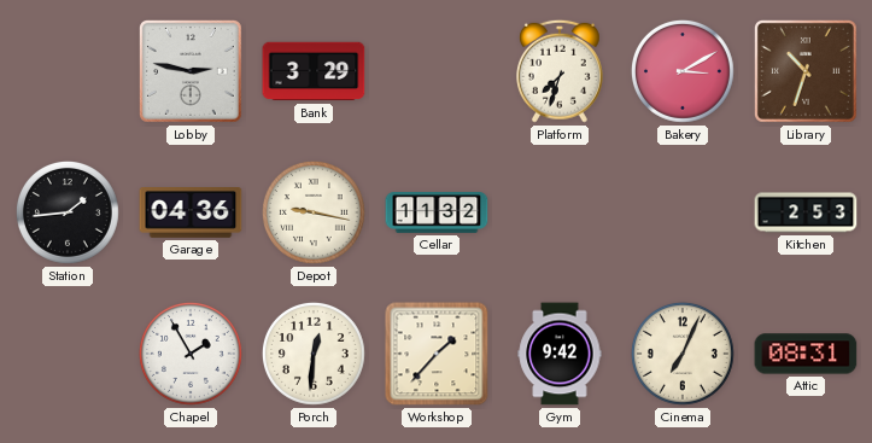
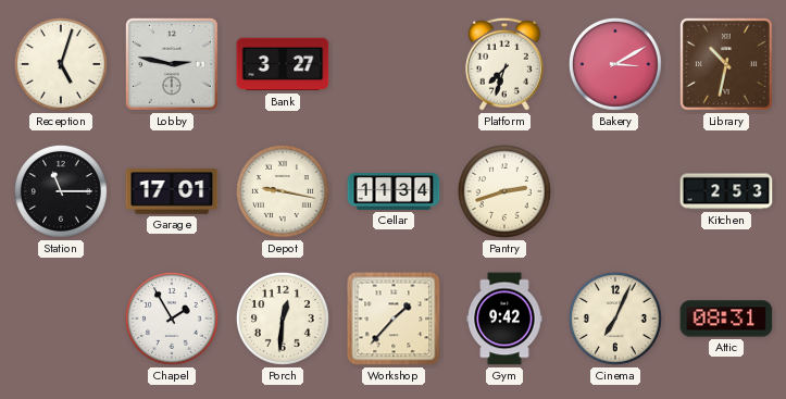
Reception: none -> 5:03 (61, 64)
Bank: 3:29 -> 3:27 (283, 64)
Library: 10:33 -> 10:32 (726, 64)
Station: 1:44 -> 11:15 (61, 191)
Garage: 04:36 -> 17:01 (172, 191)
Cellar: 11:32 -> 11:34 (394, 192)
Pantry: none -> 2:42 (504, 191)
